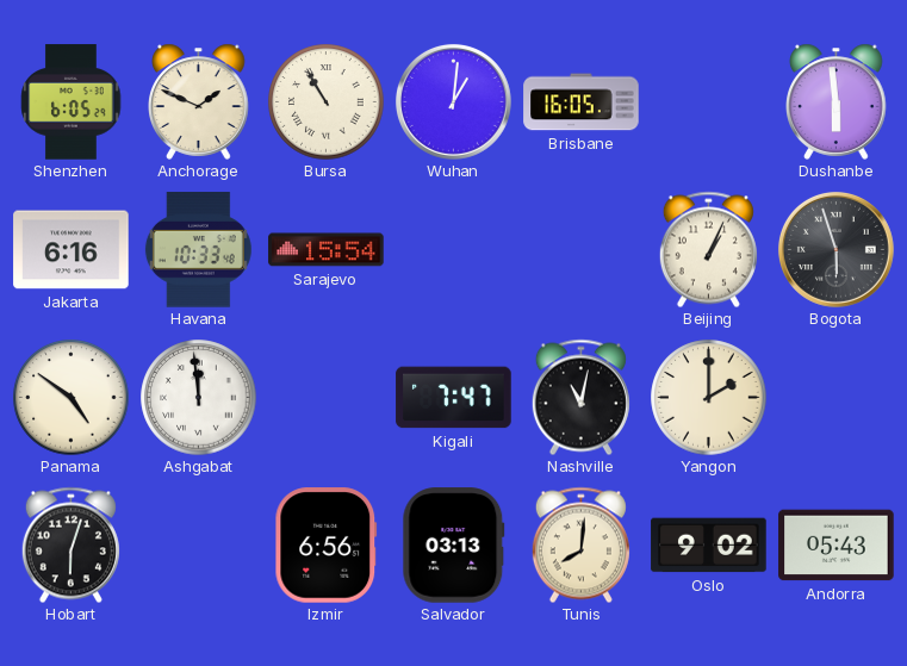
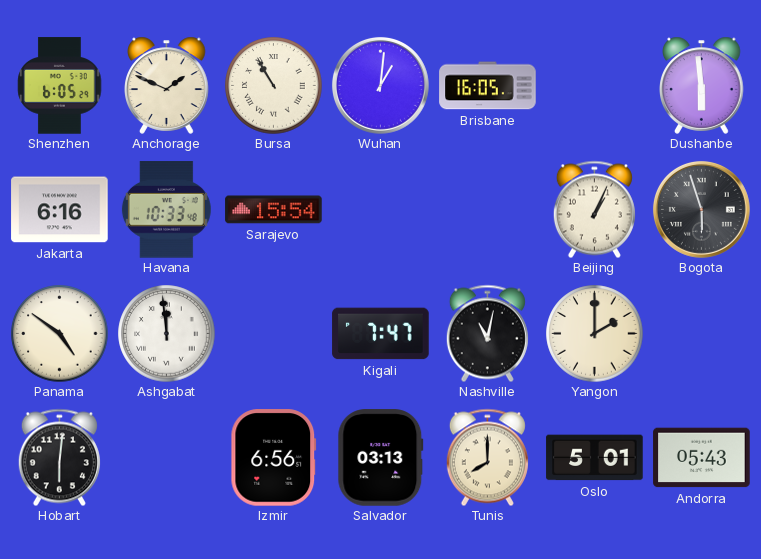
Hobart: 6:03 -> 6:01 (59, 457)
Tunis: 8:01 -> 8:00 (487, 457)
Oslo: 9:02 -> 5:01 (595, 458)
